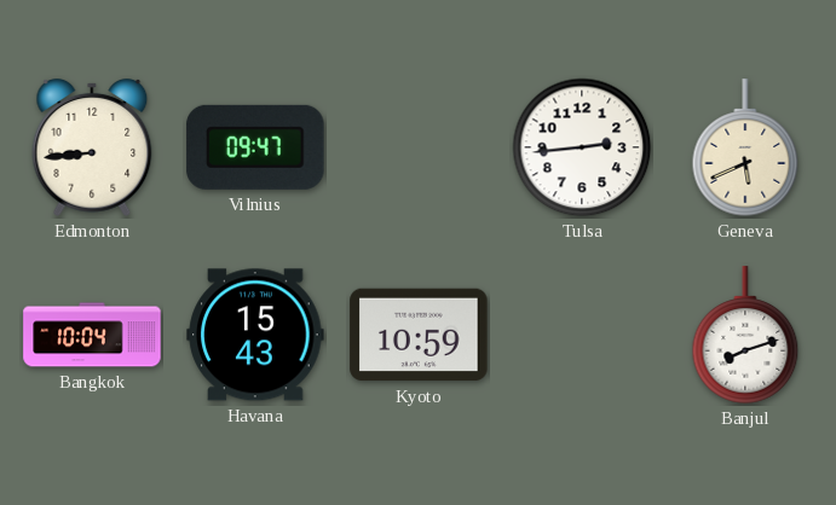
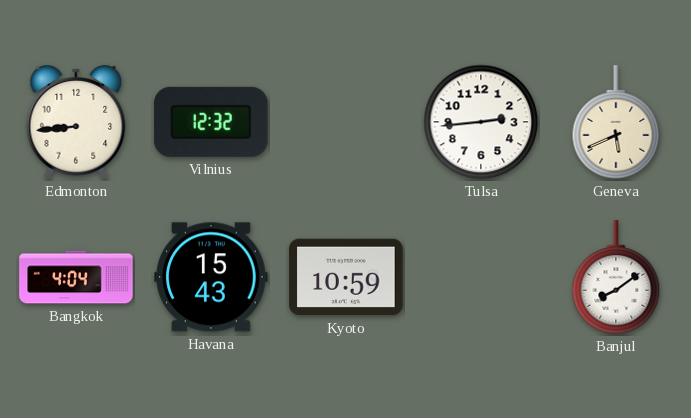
Vilnius: 09:47 -> 12:32 (211, 122)
Bangkok: 10:04 -> 4:04 (76, 277)
Banjul: 8:12 -> 8:09 (616, 277)
